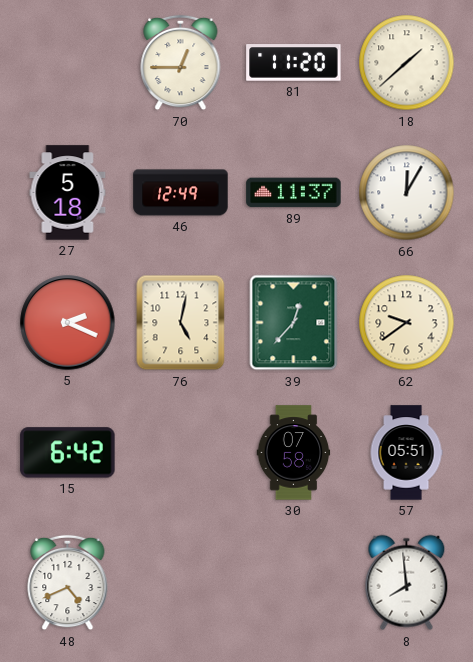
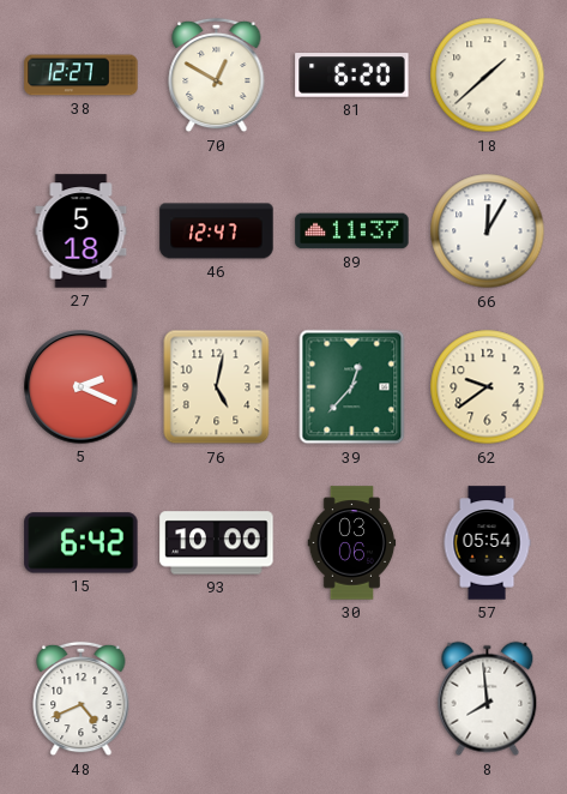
38: none -> 12:27 (82, 76)
70: 12:45 -> 12:50 (217, 76)
81: 11:20 -> 6:20 (352, 76)
46: 12:49 -> 12:47 (217, 231)
93: none -> 10:00 (217, 543)
30: 07:58 -> 03:06 (352, 543)
57: 05:51 -> 05:54 (487, 543)
